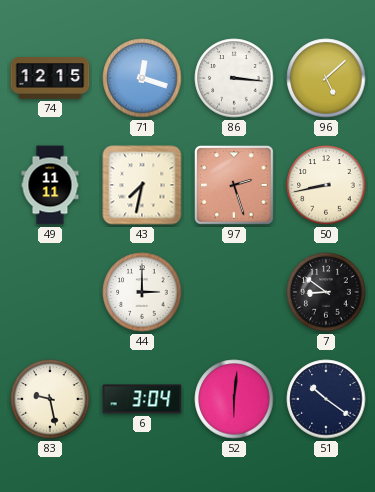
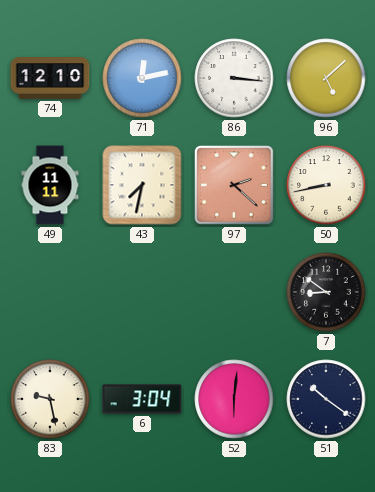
74: 12:15 -> 12:10 (50, 79)
71: 12:18 -> 12:13 (142, 78)
97: 2:27 -> 2:22 (235, 186)
44: 3:00 -> none (142, 292)
